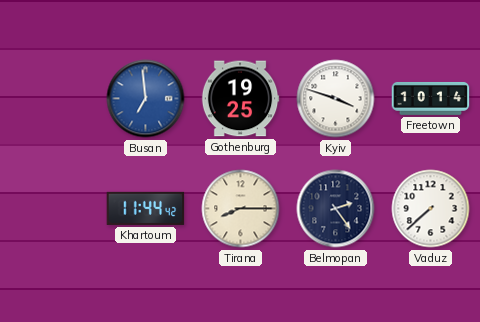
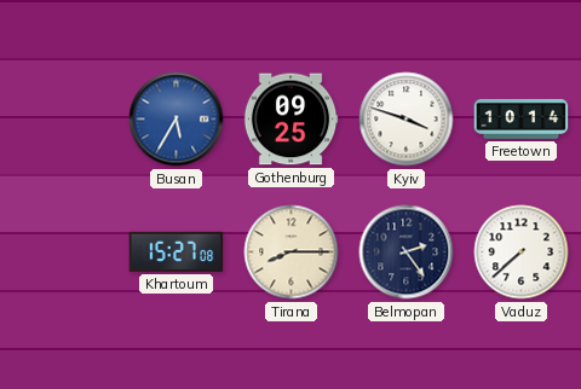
Busan: 6:59 -> 5:35 (177, 120)
Gothenburg: 19:25 -> 09:25 (290, 120)
Khartoum: 11:44 -> 15:27 (177, 251)
